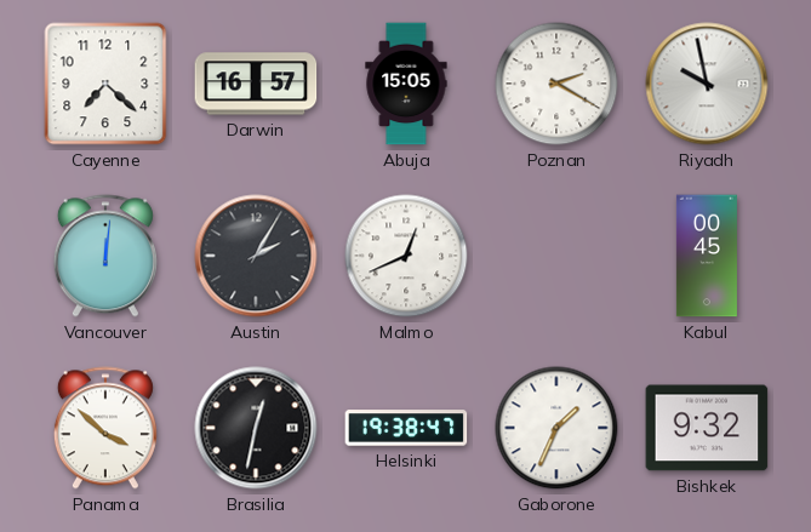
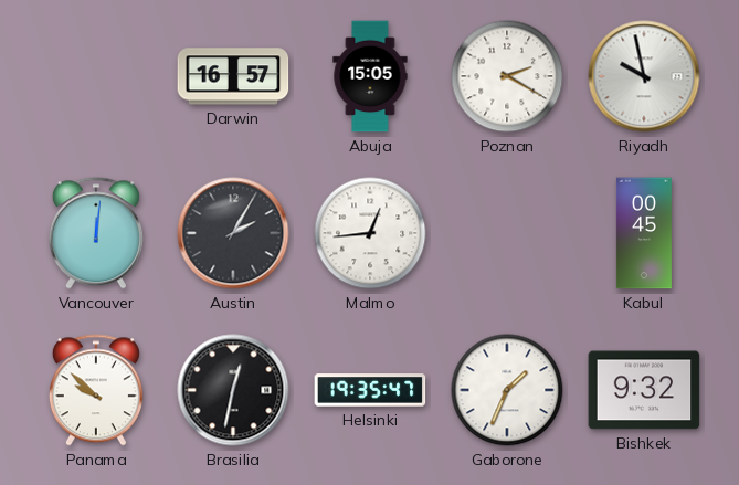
Cayenne: 7:22 -> none (105, 84)
Malmo: 12:41 -> 12:44 (370, 233)
Panama: 3:52 -> 9:52 (96, 390)
Helsinki: 19:38 -> 19:35 (370, 390)
